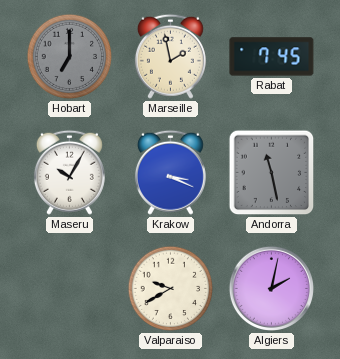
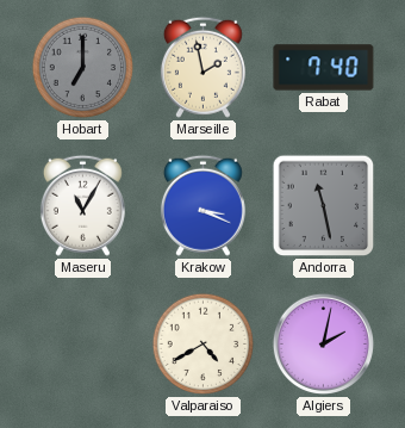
Rabat: 7:45 -> 7:40 (324, 68)
Maseru: 10:05 -> 11:05 (82, 205)
Valparaiso: 9:40 -> 4:40 (204, 345)
